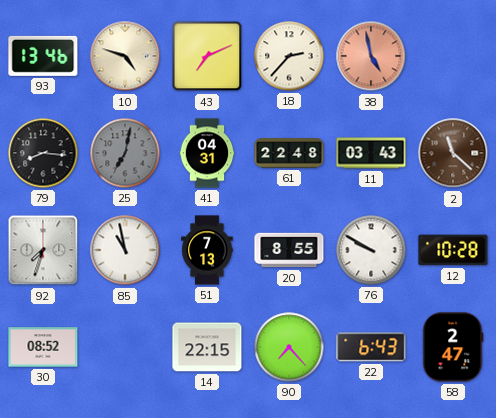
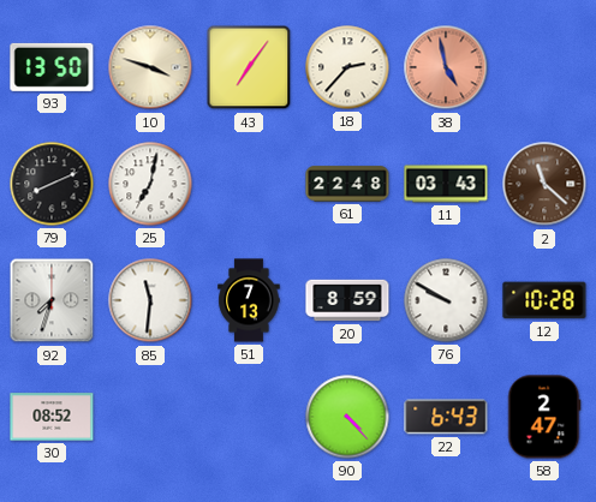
93: 13:46 -> 13:50 (52, 67)
10: 4:48 -> 3:48 (150, 67)
43: 7:11 -> 7:06 (249, 67)
79: 8:16 -> 8:11 (52, 184)
25 dial: grey -> white (150, 184)
41: 04:31 -> none (207, 153)
85: 10:58 -> 11:31 (150, 300)
20: 8:55 -> 8:59 (347, 300)
14: 22:15 -> none (207, 347)
90: 7:23 -> 4:23 (347, 417)
